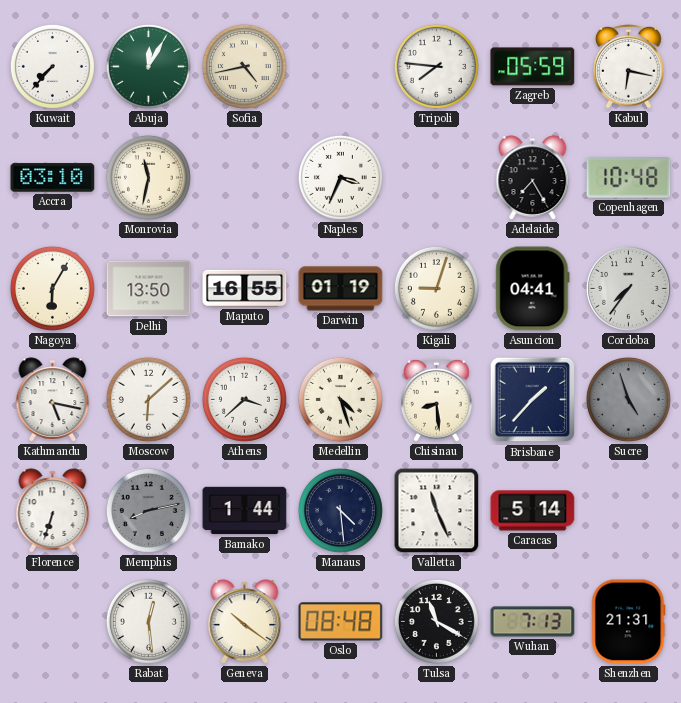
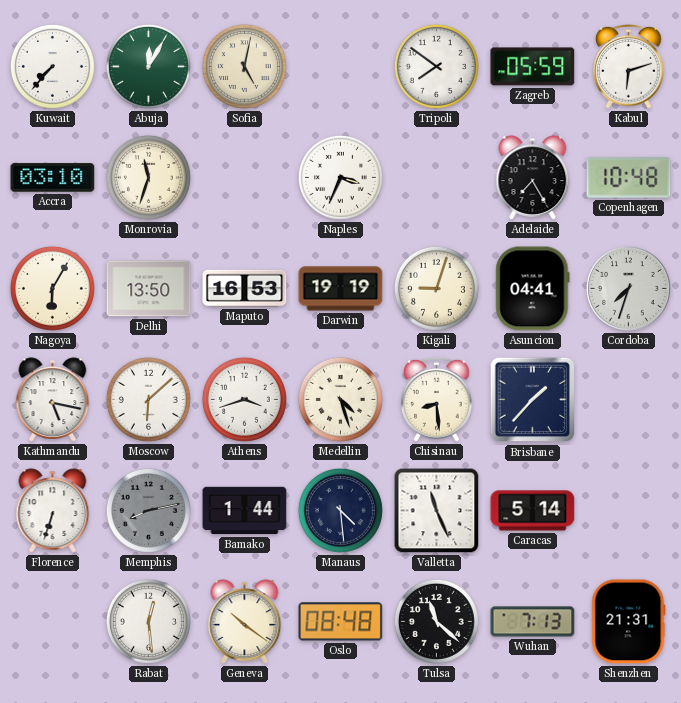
Sofia: 4:43 -> 5:02 (244, 66)
Tripoli: 7:46 -> 7:51 (436, 66)
Kabul: 6:17 -> 6:12 (629, 66)
Monrovia: 11:32 -> 11:33 (148, 177)
Maputo: 16:55 -> 16:53 (245, 288)
Darwin: 01:19 -> 19:19 (341, 289)
Cordoba: 7:36 -> 7:33 (629, 289)
Athens: 3:38 -> 3:42 (244, 399)
Sucre: 4:57 -> none (628, 399)
Tulsa: 11:20 -> 11:22 (436, 621)
